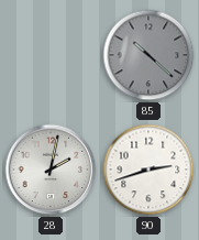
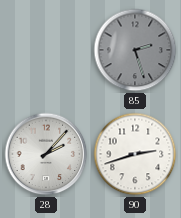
85: 10:22 -> 2:27 (135, 50)
28: 2:02 -> 2:07 (46, 154)
